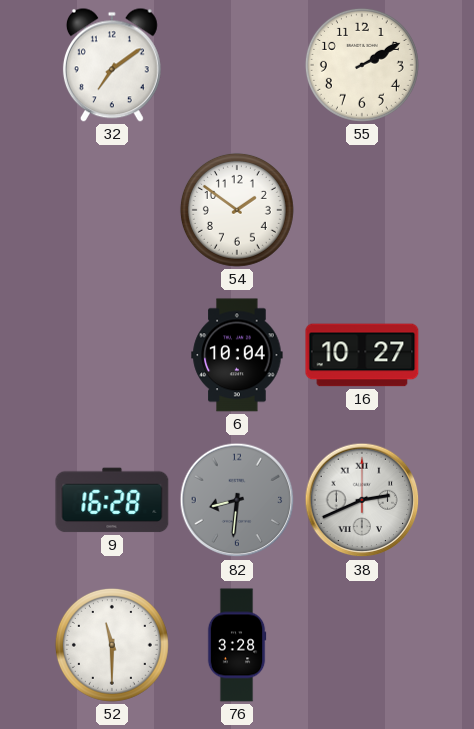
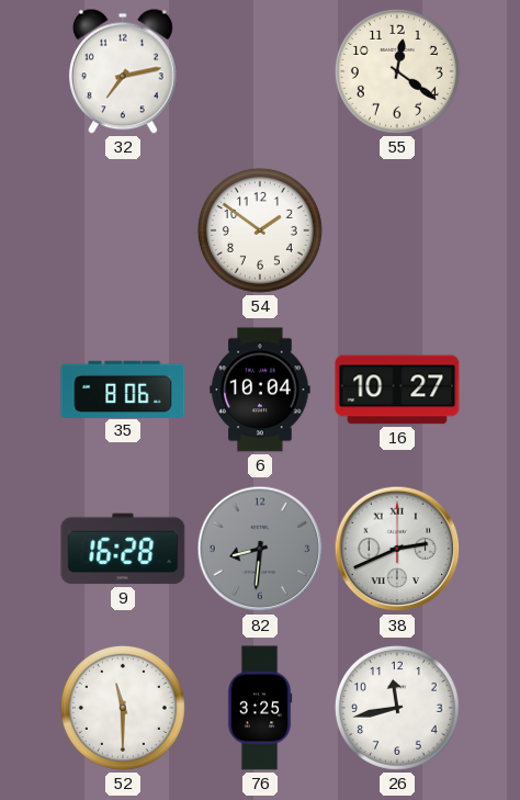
32: 7:09 -> 7:13 (123, 71)
55: 2:10 -> 12:21 (397, 71)
35: none -> 8:06 (123, 388)
76: 3:28 -> 3:25 (260, 708)
26: none -> 11:43 (397, 708)
